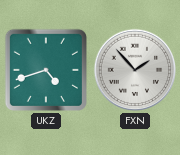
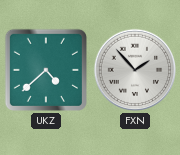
UKZ: 4:42 -> 4:38 (46, 70)
